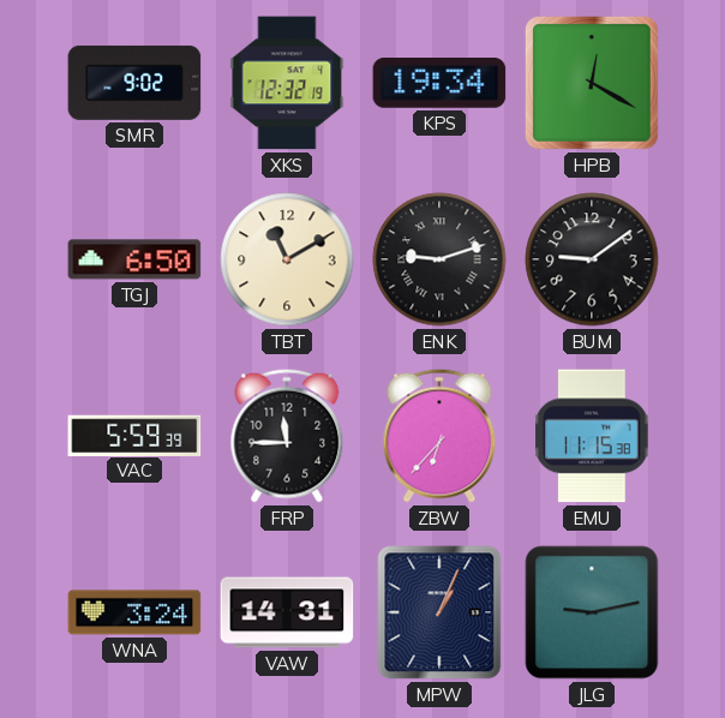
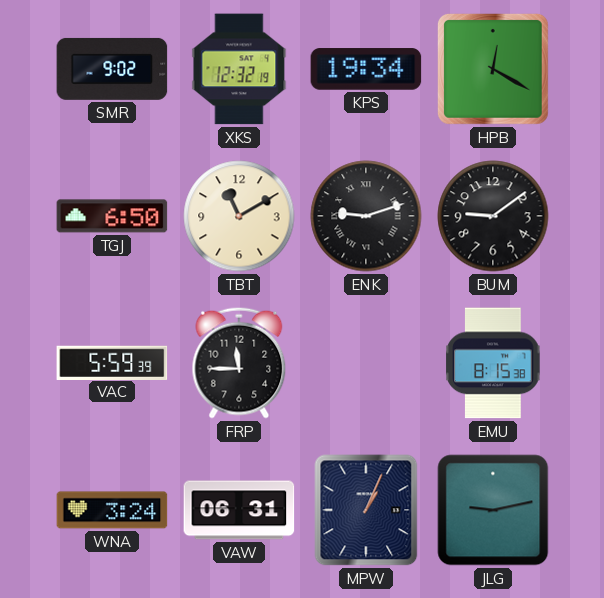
ZBW: 6:37 -> none (439, 436)
EMU: 11:15 -> 8:15 (493, 363)
VAW: 14:31 -> 06:31 (239, 510)
